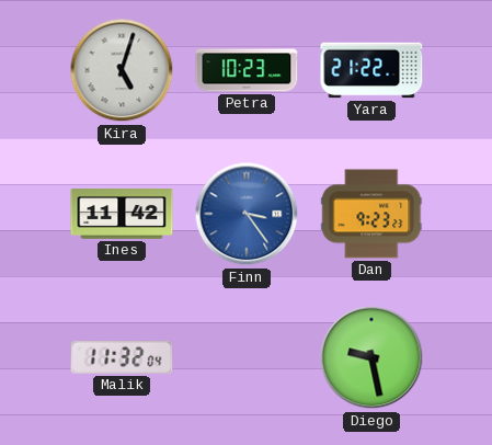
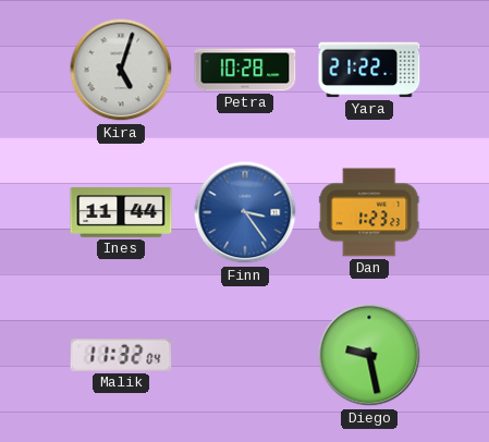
Petra: 10:23 -> 10:28 (245, 70)
Ines: 11:42 -> 11:44 (121, 212)
Dan: 9:23 -> 1:23 (369, 212)
